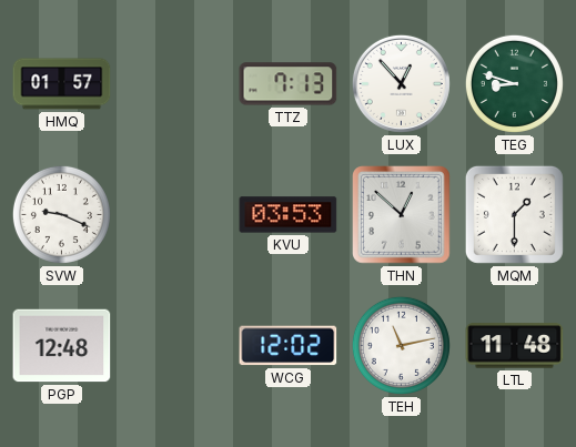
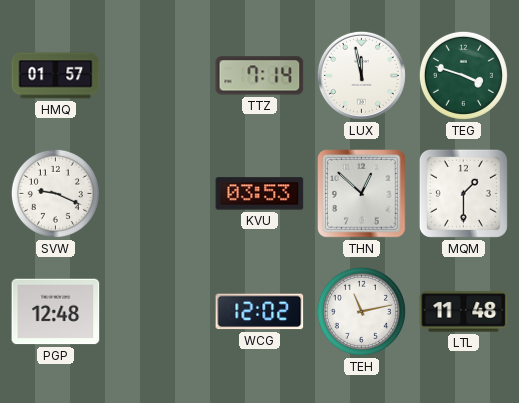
TTZ: 7:13 -> 7:14 (260, 76)
LUX: 12:53 -> 11:58 (361, 75)
TEG: 8:48 -> 3:48 (463, 75)
